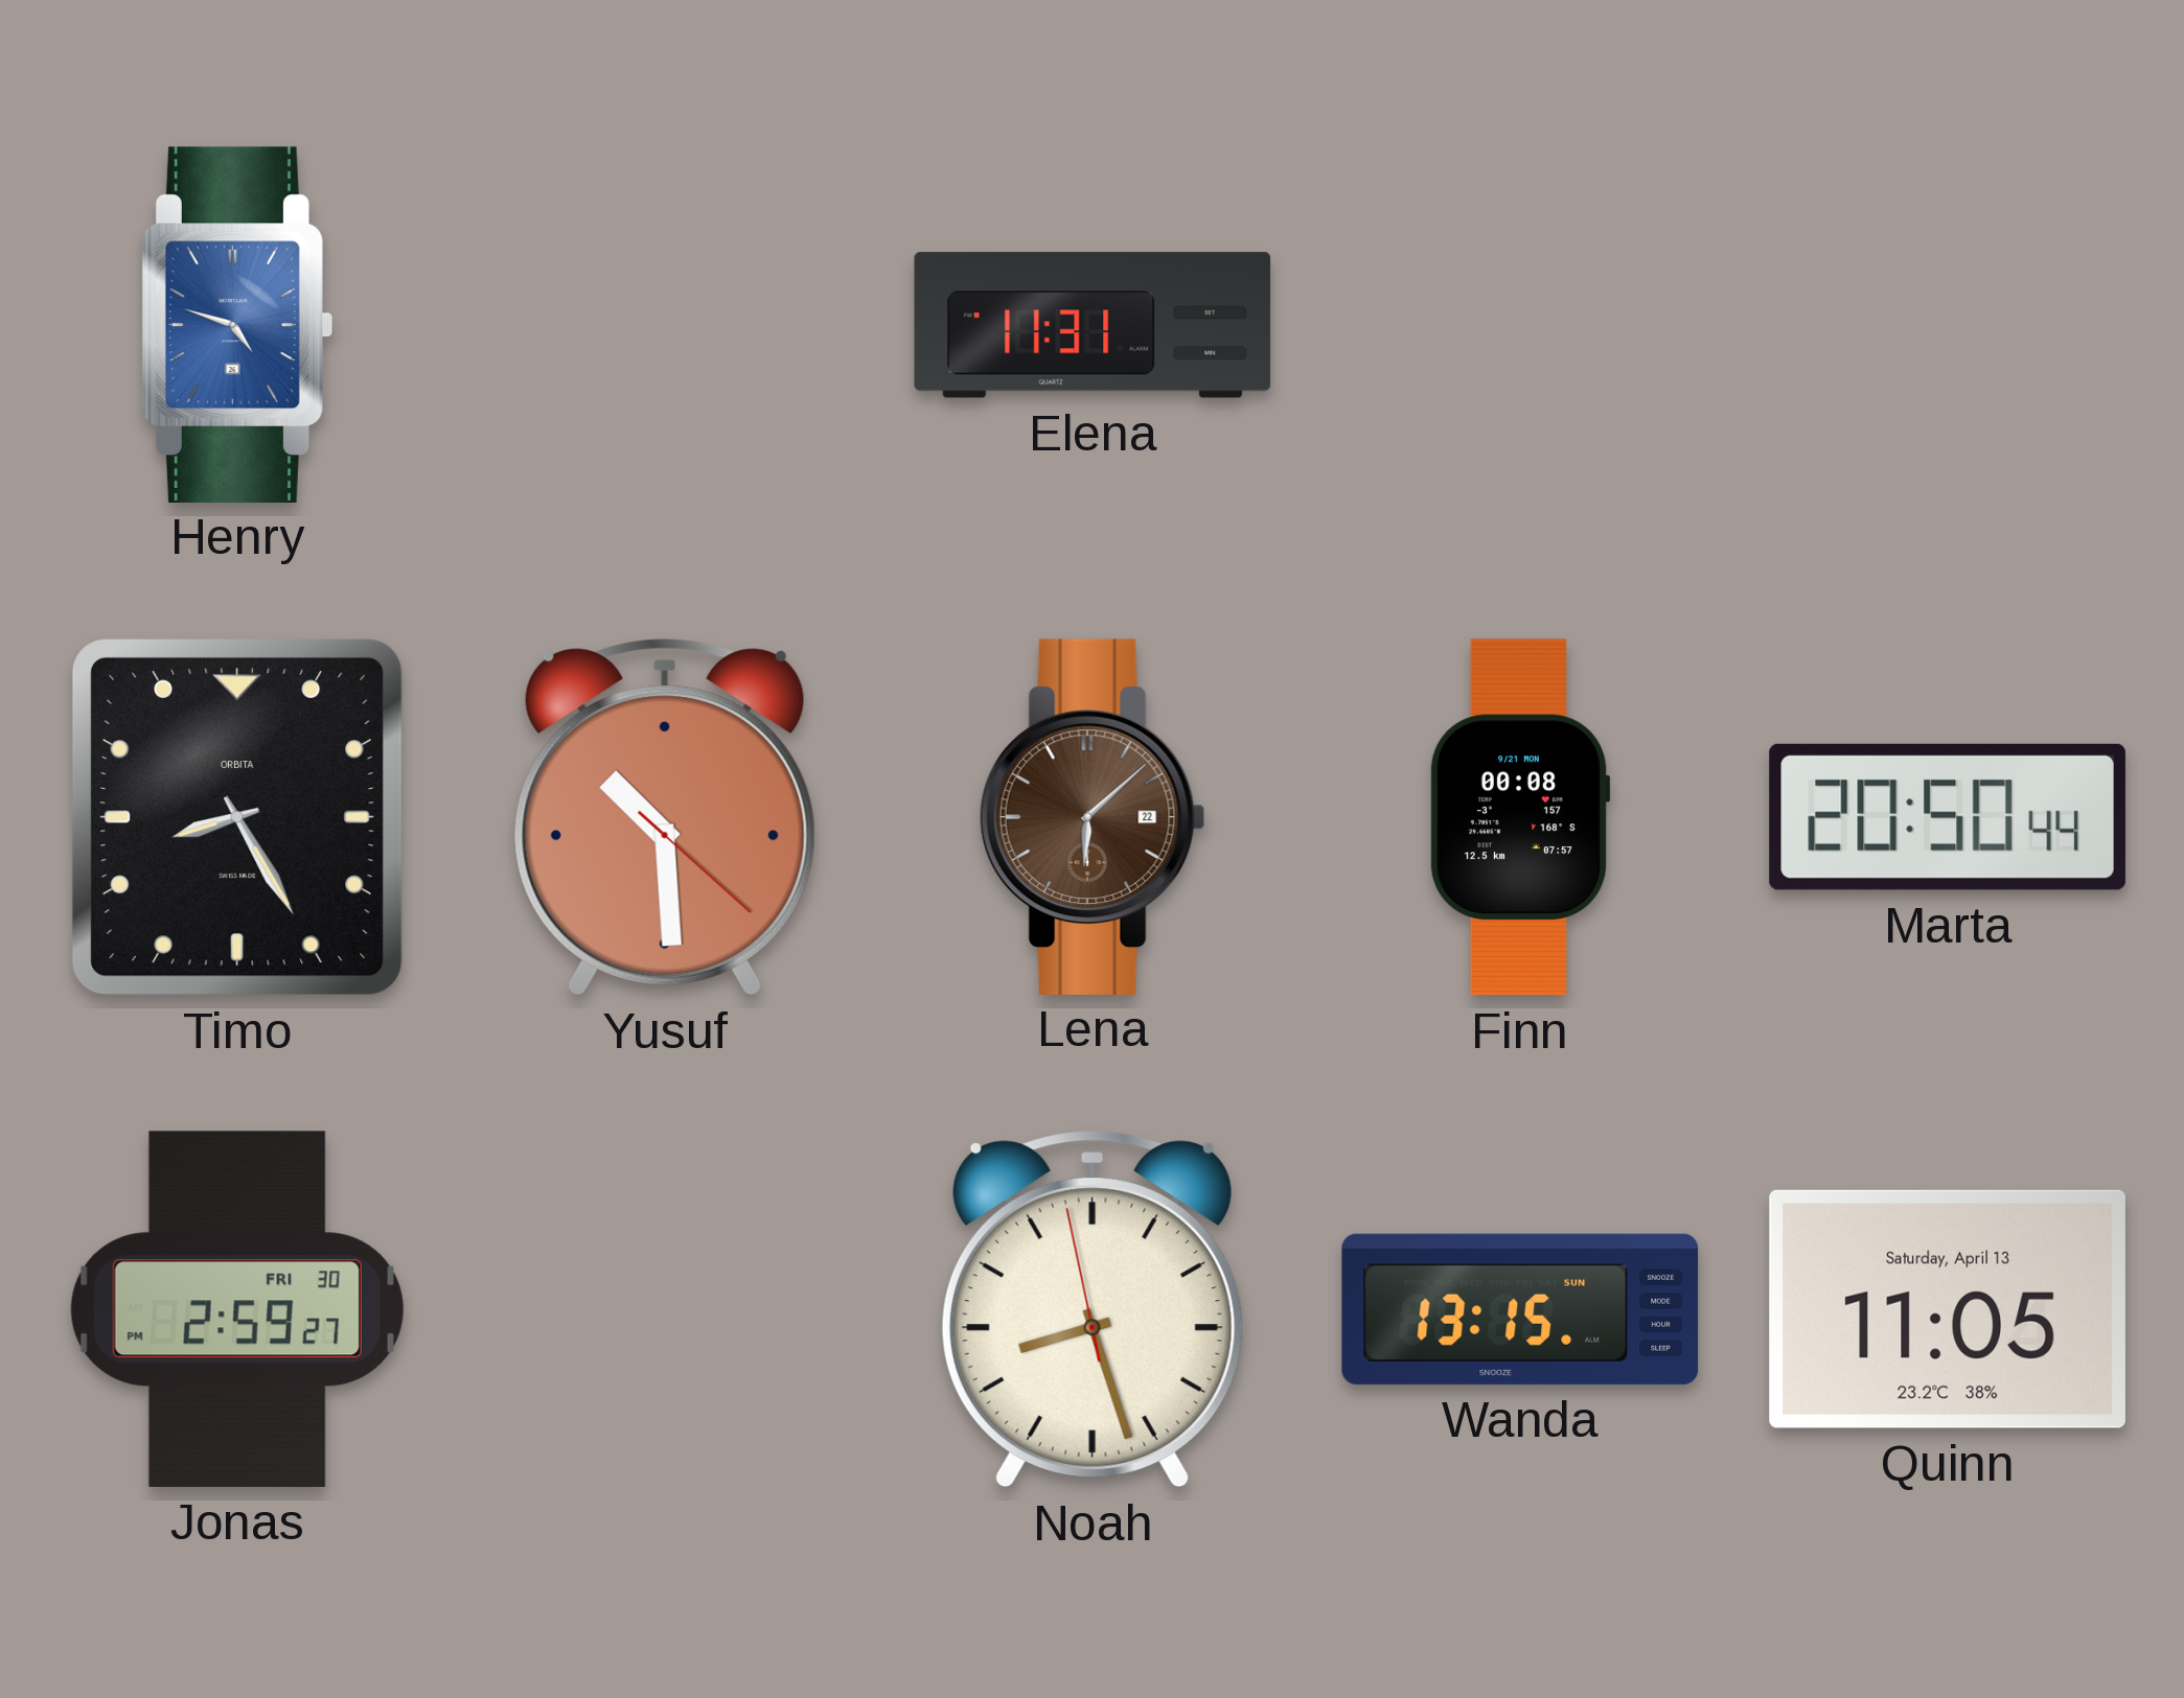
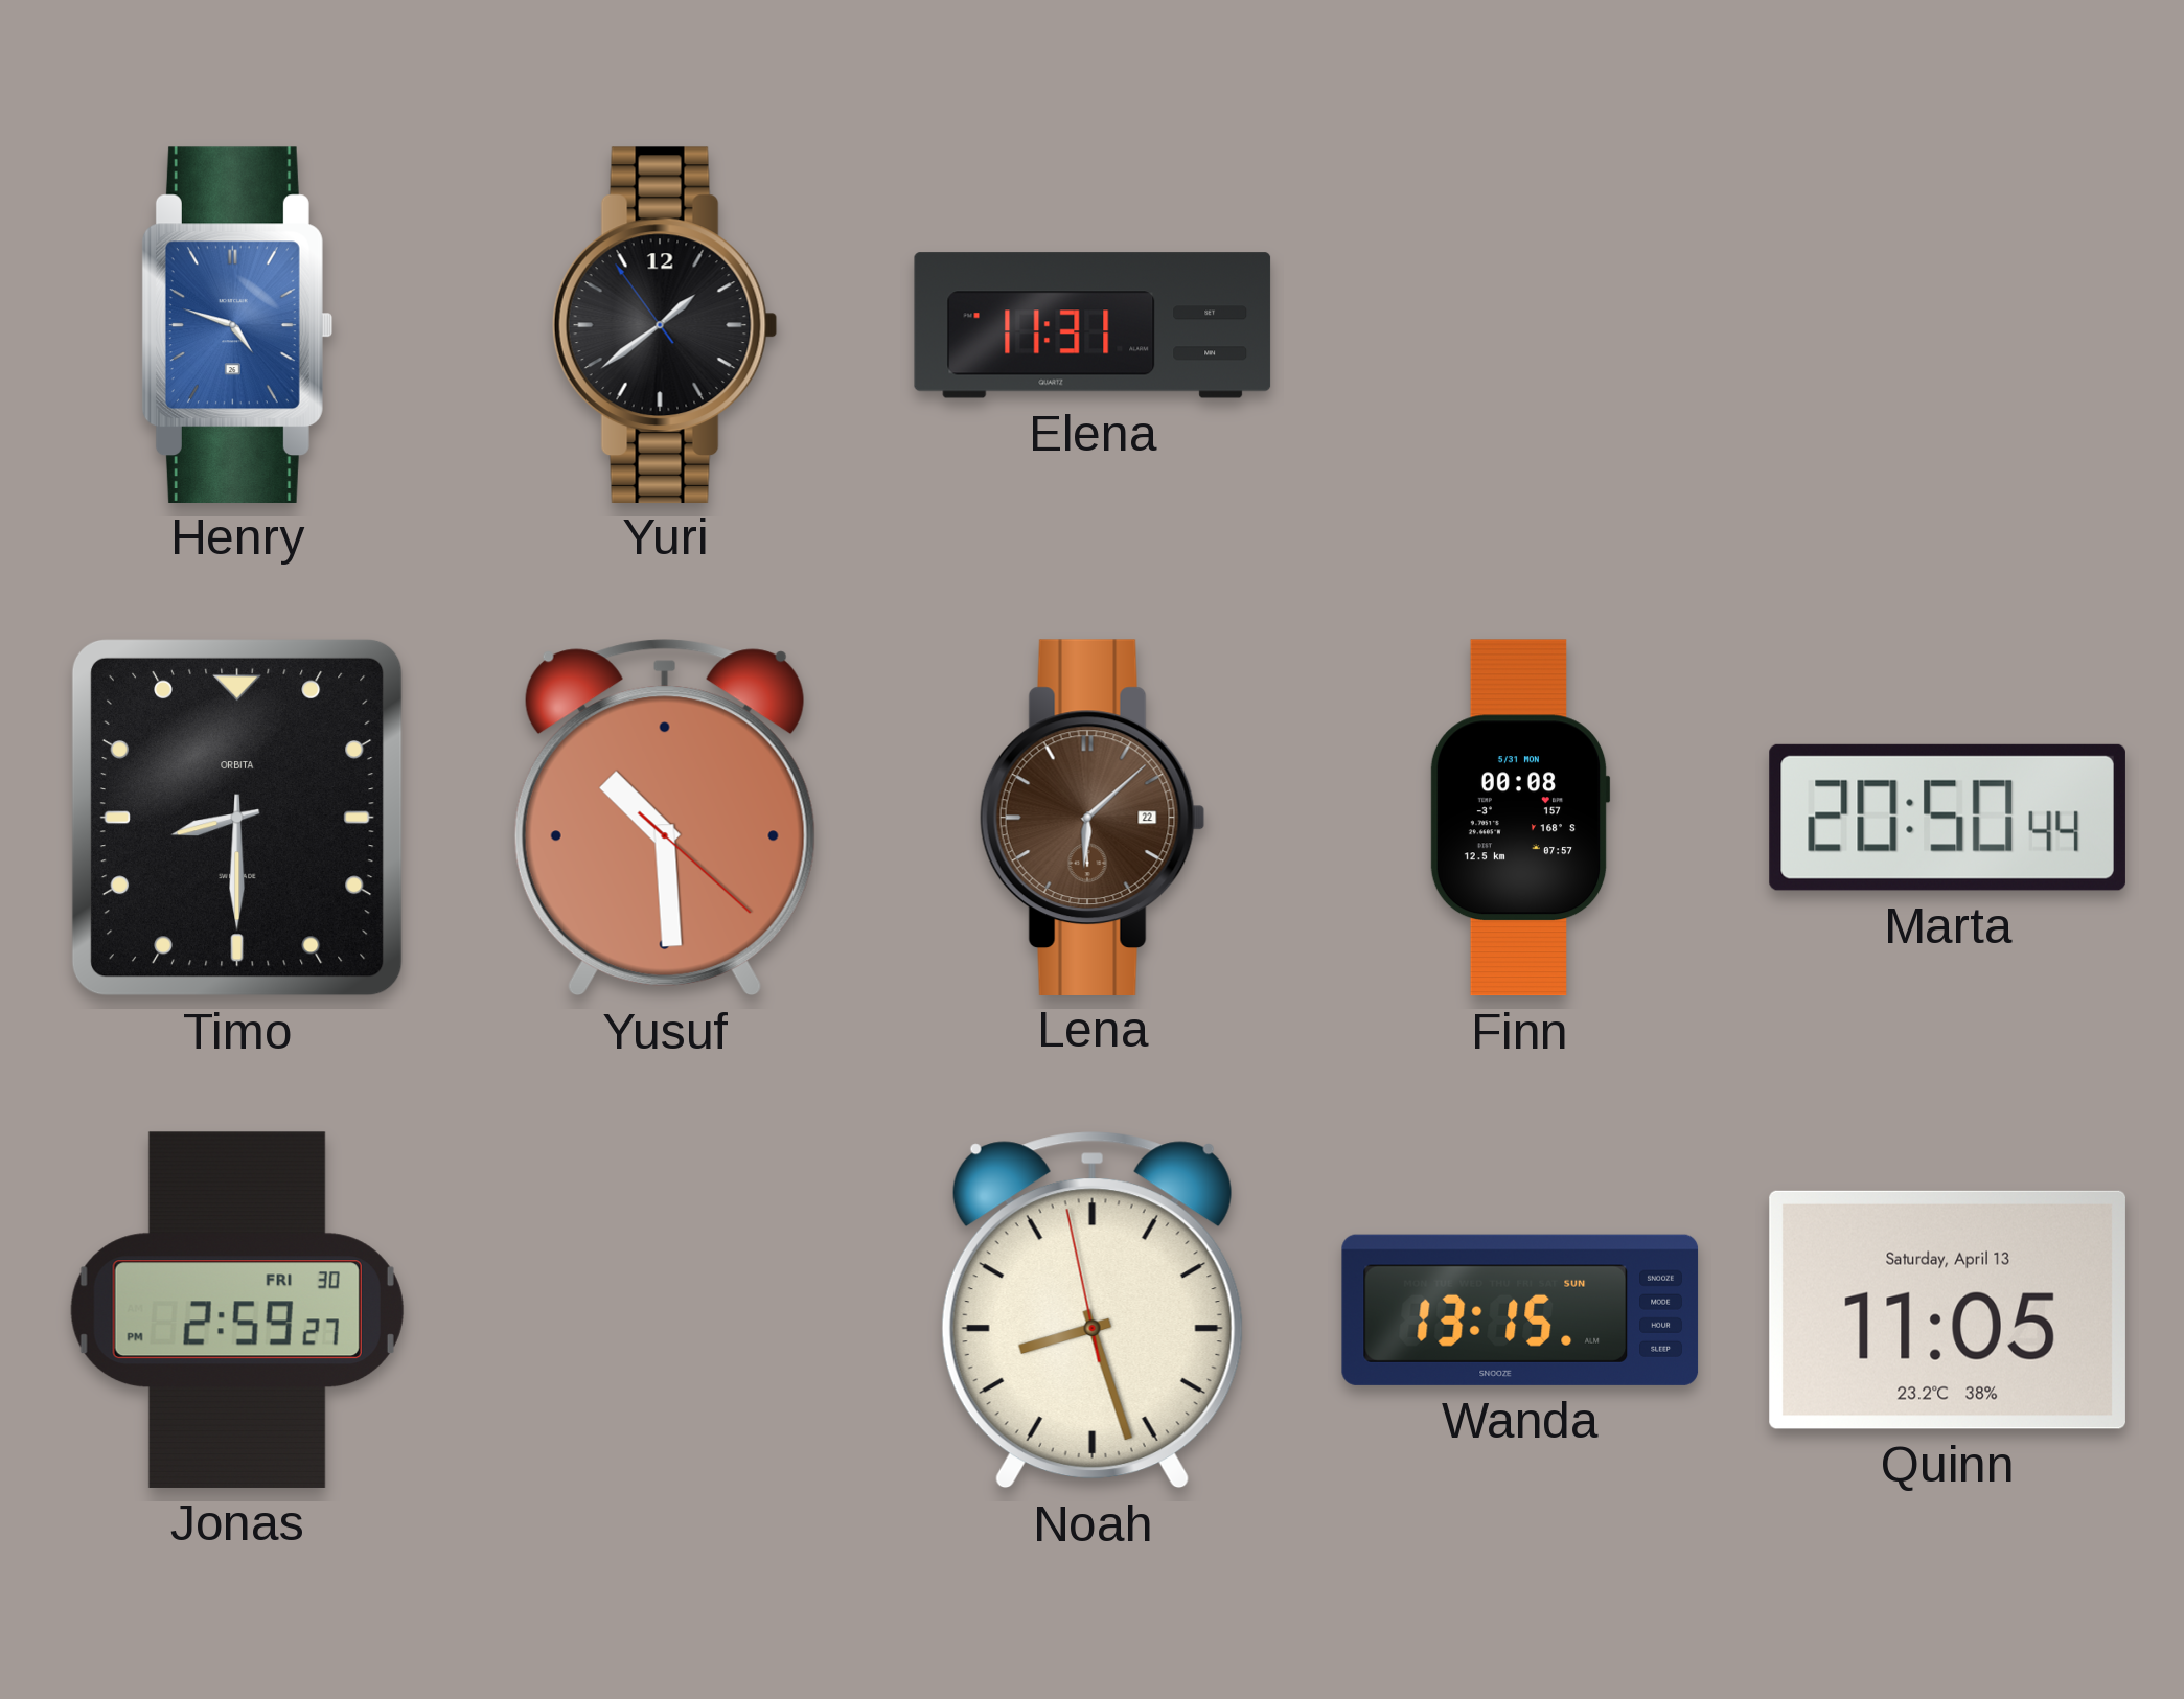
Yuri: none -> 1:38 (665, 324)
Timo: 8:25 -> 8:30 (237, 818)
Finn date: 9/21 MON -> 5/31 MON (1520, 818)
